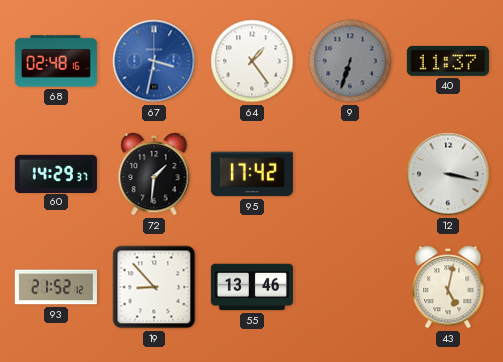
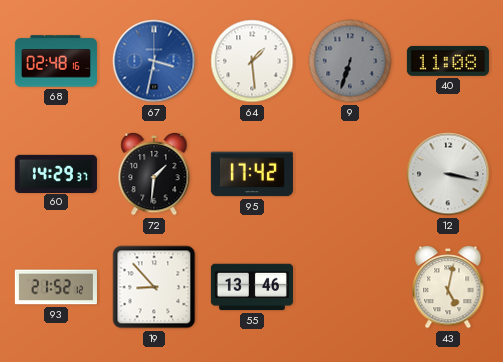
64: 1:24 -> 1:29 (252, 61)
40: 11:37 -> 11:08 (448, 61)
